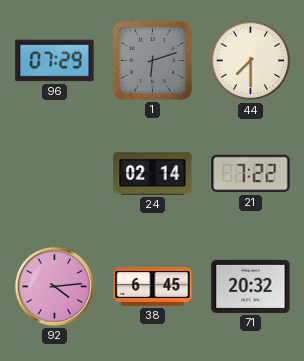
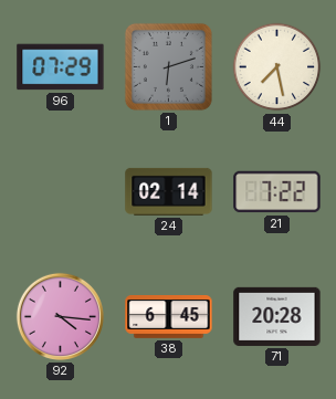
44: 7:30 -> 7:28 (277, 67)
92: 4:14 -> 4:16 (60, 316)
71: 20:32 -> 20:28 (277, 316)
